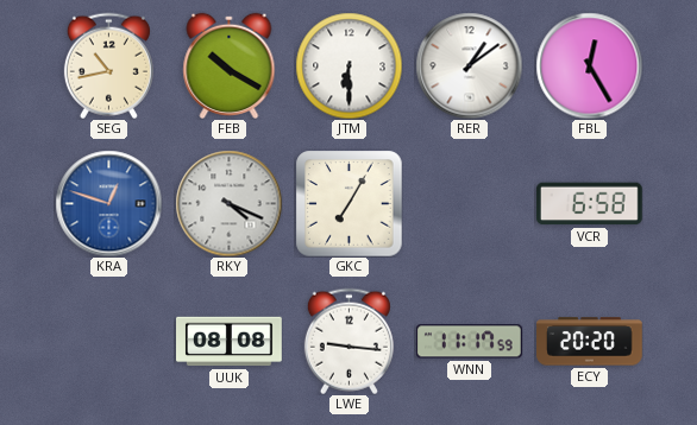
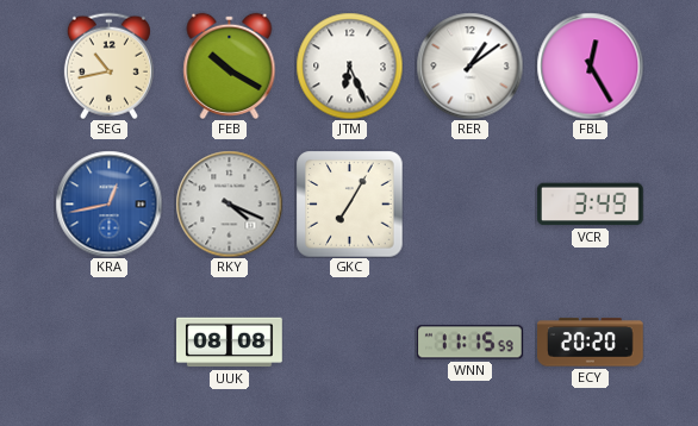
JTM: 6:30 -> 6:26 (349, 65)
KRA: 12:48 -> 12:43 (108, 203)
VCR: 6:58 -> 3:49 (591, 205)
LWE: 9:16 -> none (348, 341)
WNN: 11:17 -> 11:15 (470, 343)
